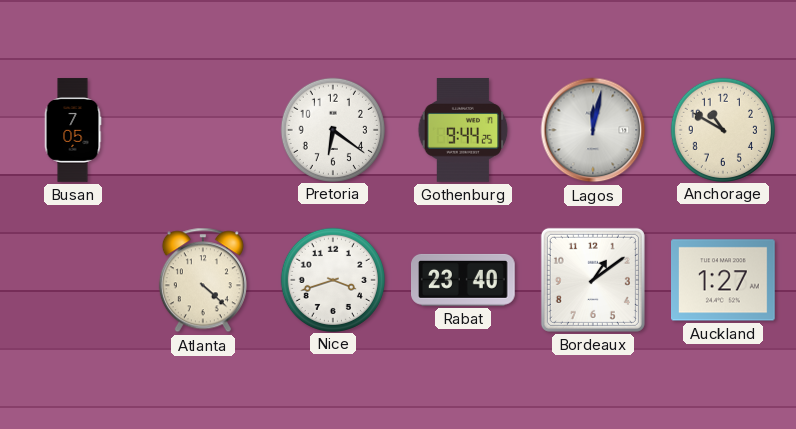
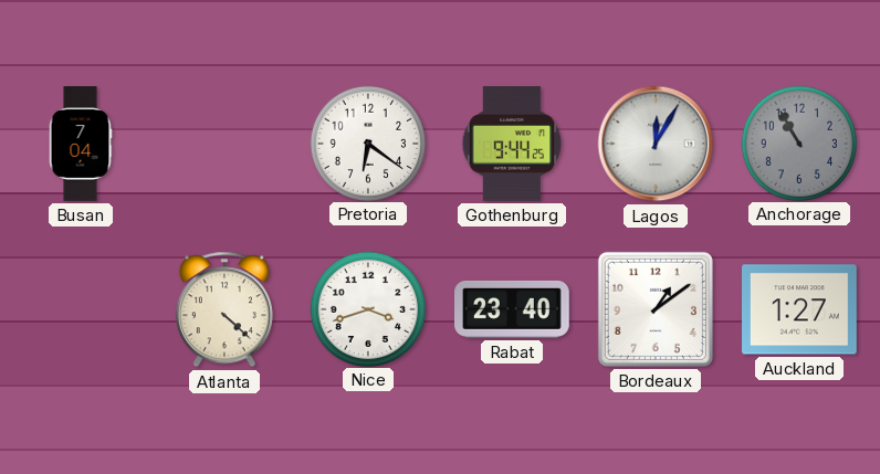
Busan: 7:05 -> 7:04 (81, 144)
Lagos: 12:02 -> 12:05 (656, 144)
Anchorage: 10:50 -> 10:55 (798, 143)
Anchorage dial: cream -> grey (798, 143)
